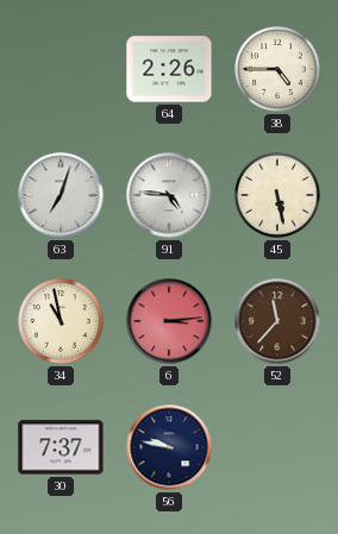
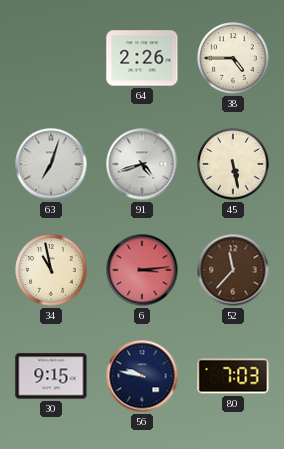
91: 4:46 -> 4:42 (142, 164)
30: 7:37 -> 9:15 (51, 376)
80: none -> 7:03 (233, 376)
